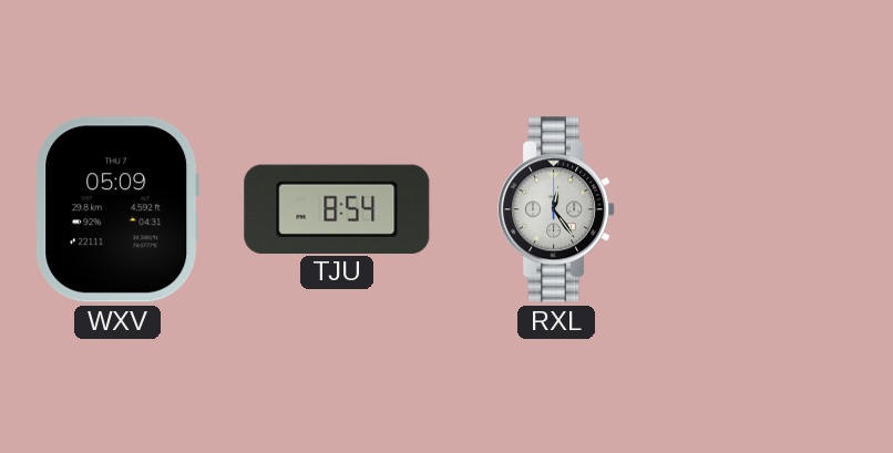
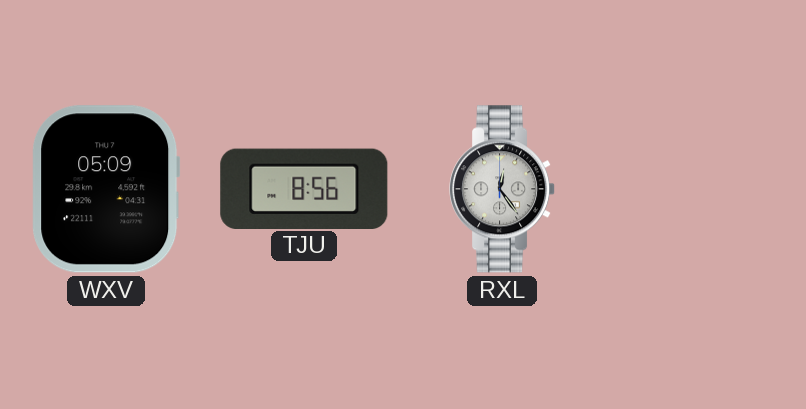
TJU: 8:54 -> 8:56 (304, 188)
